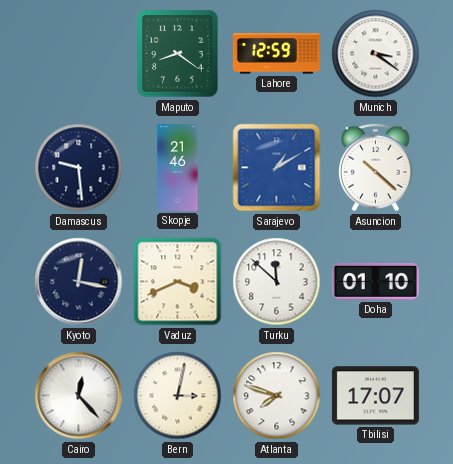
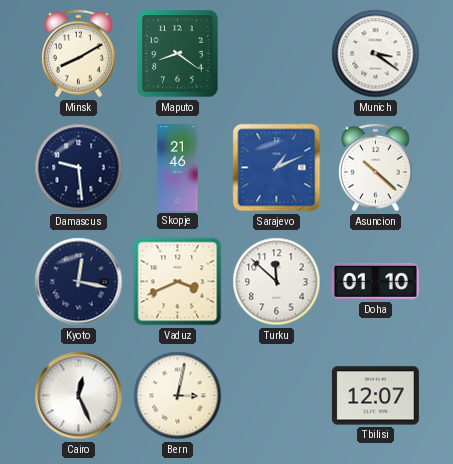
Minsk: none -> 8:10 (78, 54)
Lahore: 12:59 -> none (276, 54)
Sarajevo: 1:10 -> 1:11 (277, 168)
Cairo: 12:23 -> 12:26 (79, 396)
Atlanta: 7:48 -> none (277, 396)
Tbilisi: 17:07 -> 12:07 (375, 396)
